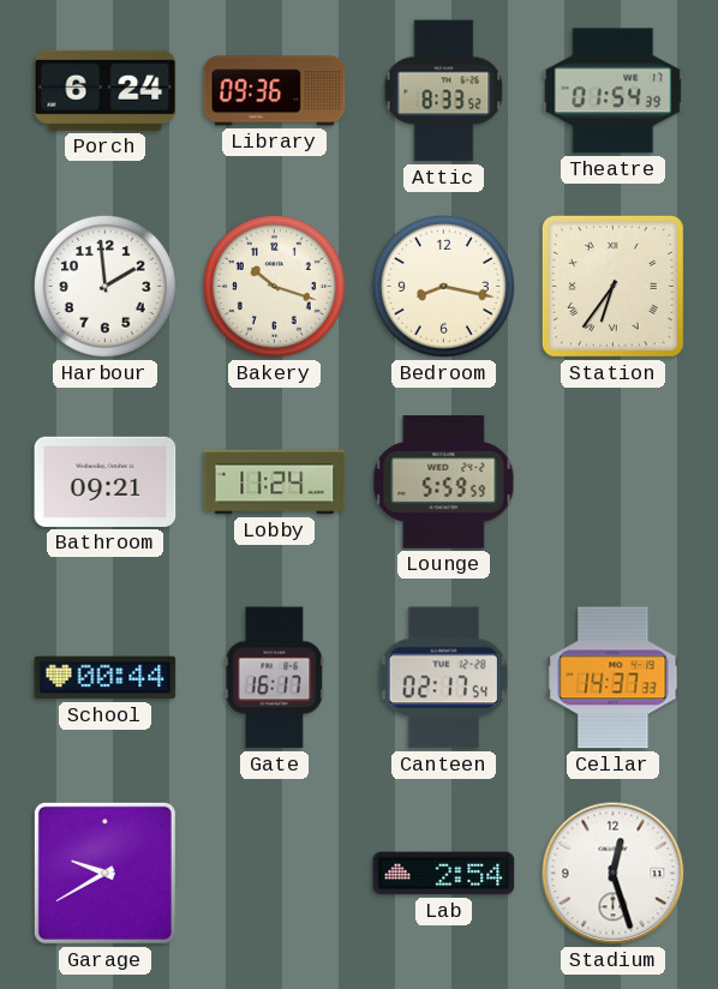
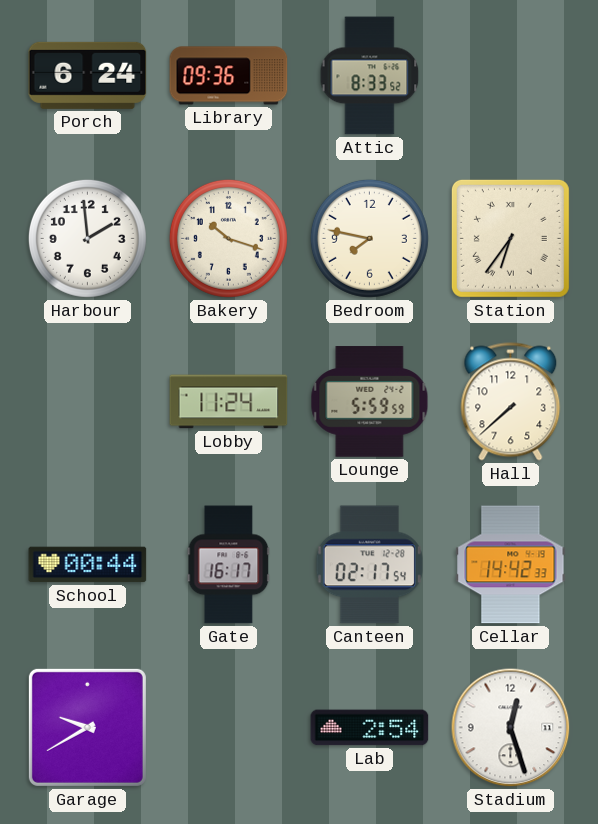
Theatre: 01:54 -> none (614, 91)
Bedroom: 8:17 -> 7:47 (369, 238)
Bathroom: 09:21 -> none (106, 481)
Hall: none -> 7:38 (511, 402)
Cellar: 14:37 -> 14:42 (511, 565)
